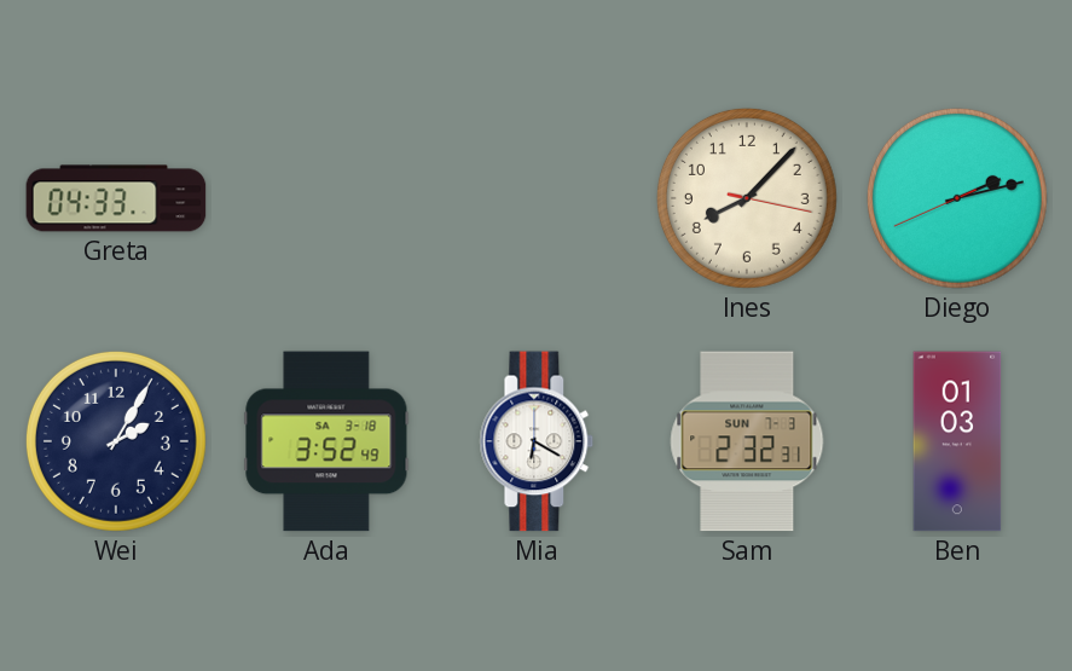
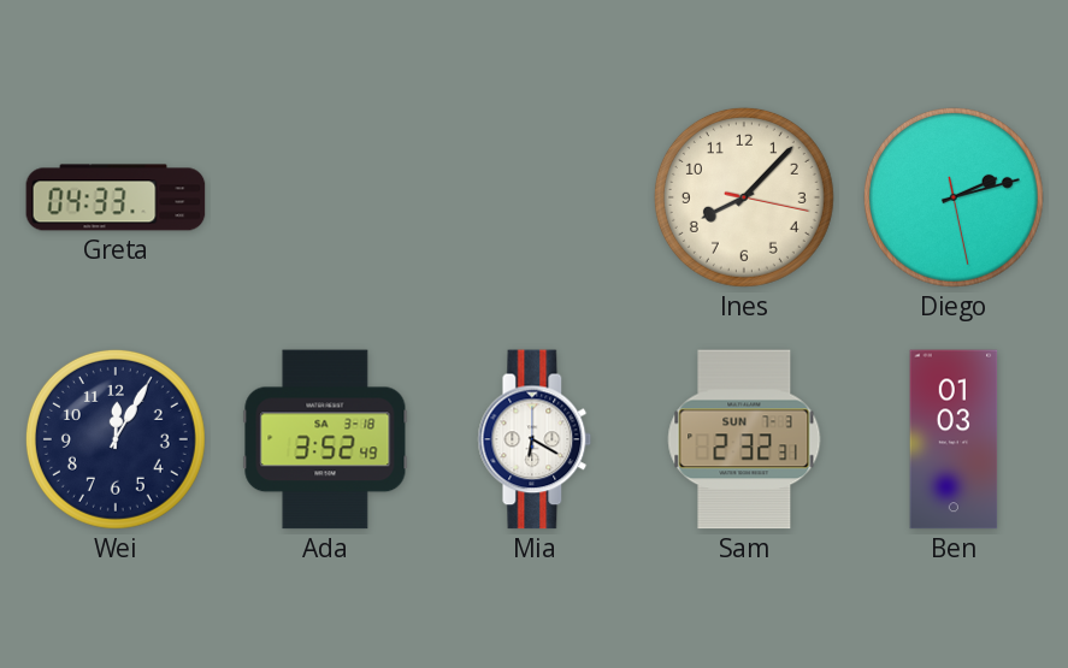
Diego: 2:12:41 -> 2:12:28 (954, 197)
Wei: 2:05 -> 12:05 (116, 439)
